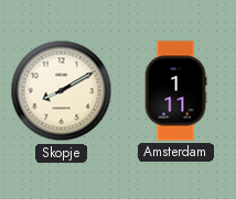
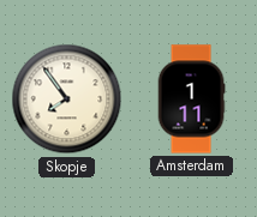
Skopje: 8:10 -> 7:54 (67, 100)
